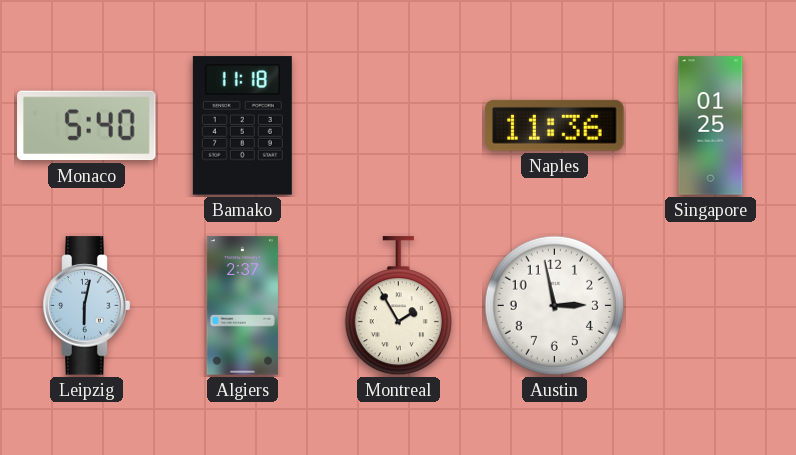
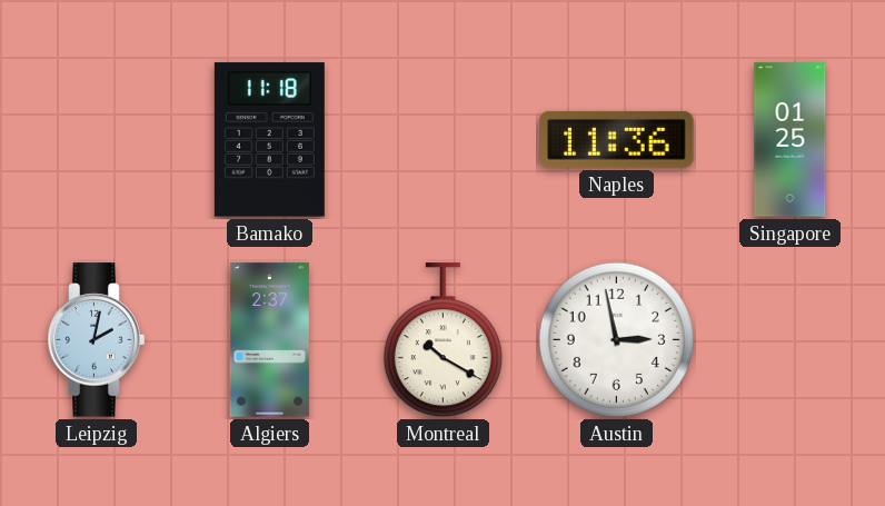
Monaco: 5:40 -> none (87, 126)
Leipzig: 6:02 -> 2:02 (97, 340)
Montreal: 1:55 -> 10:20 (442, 340)
